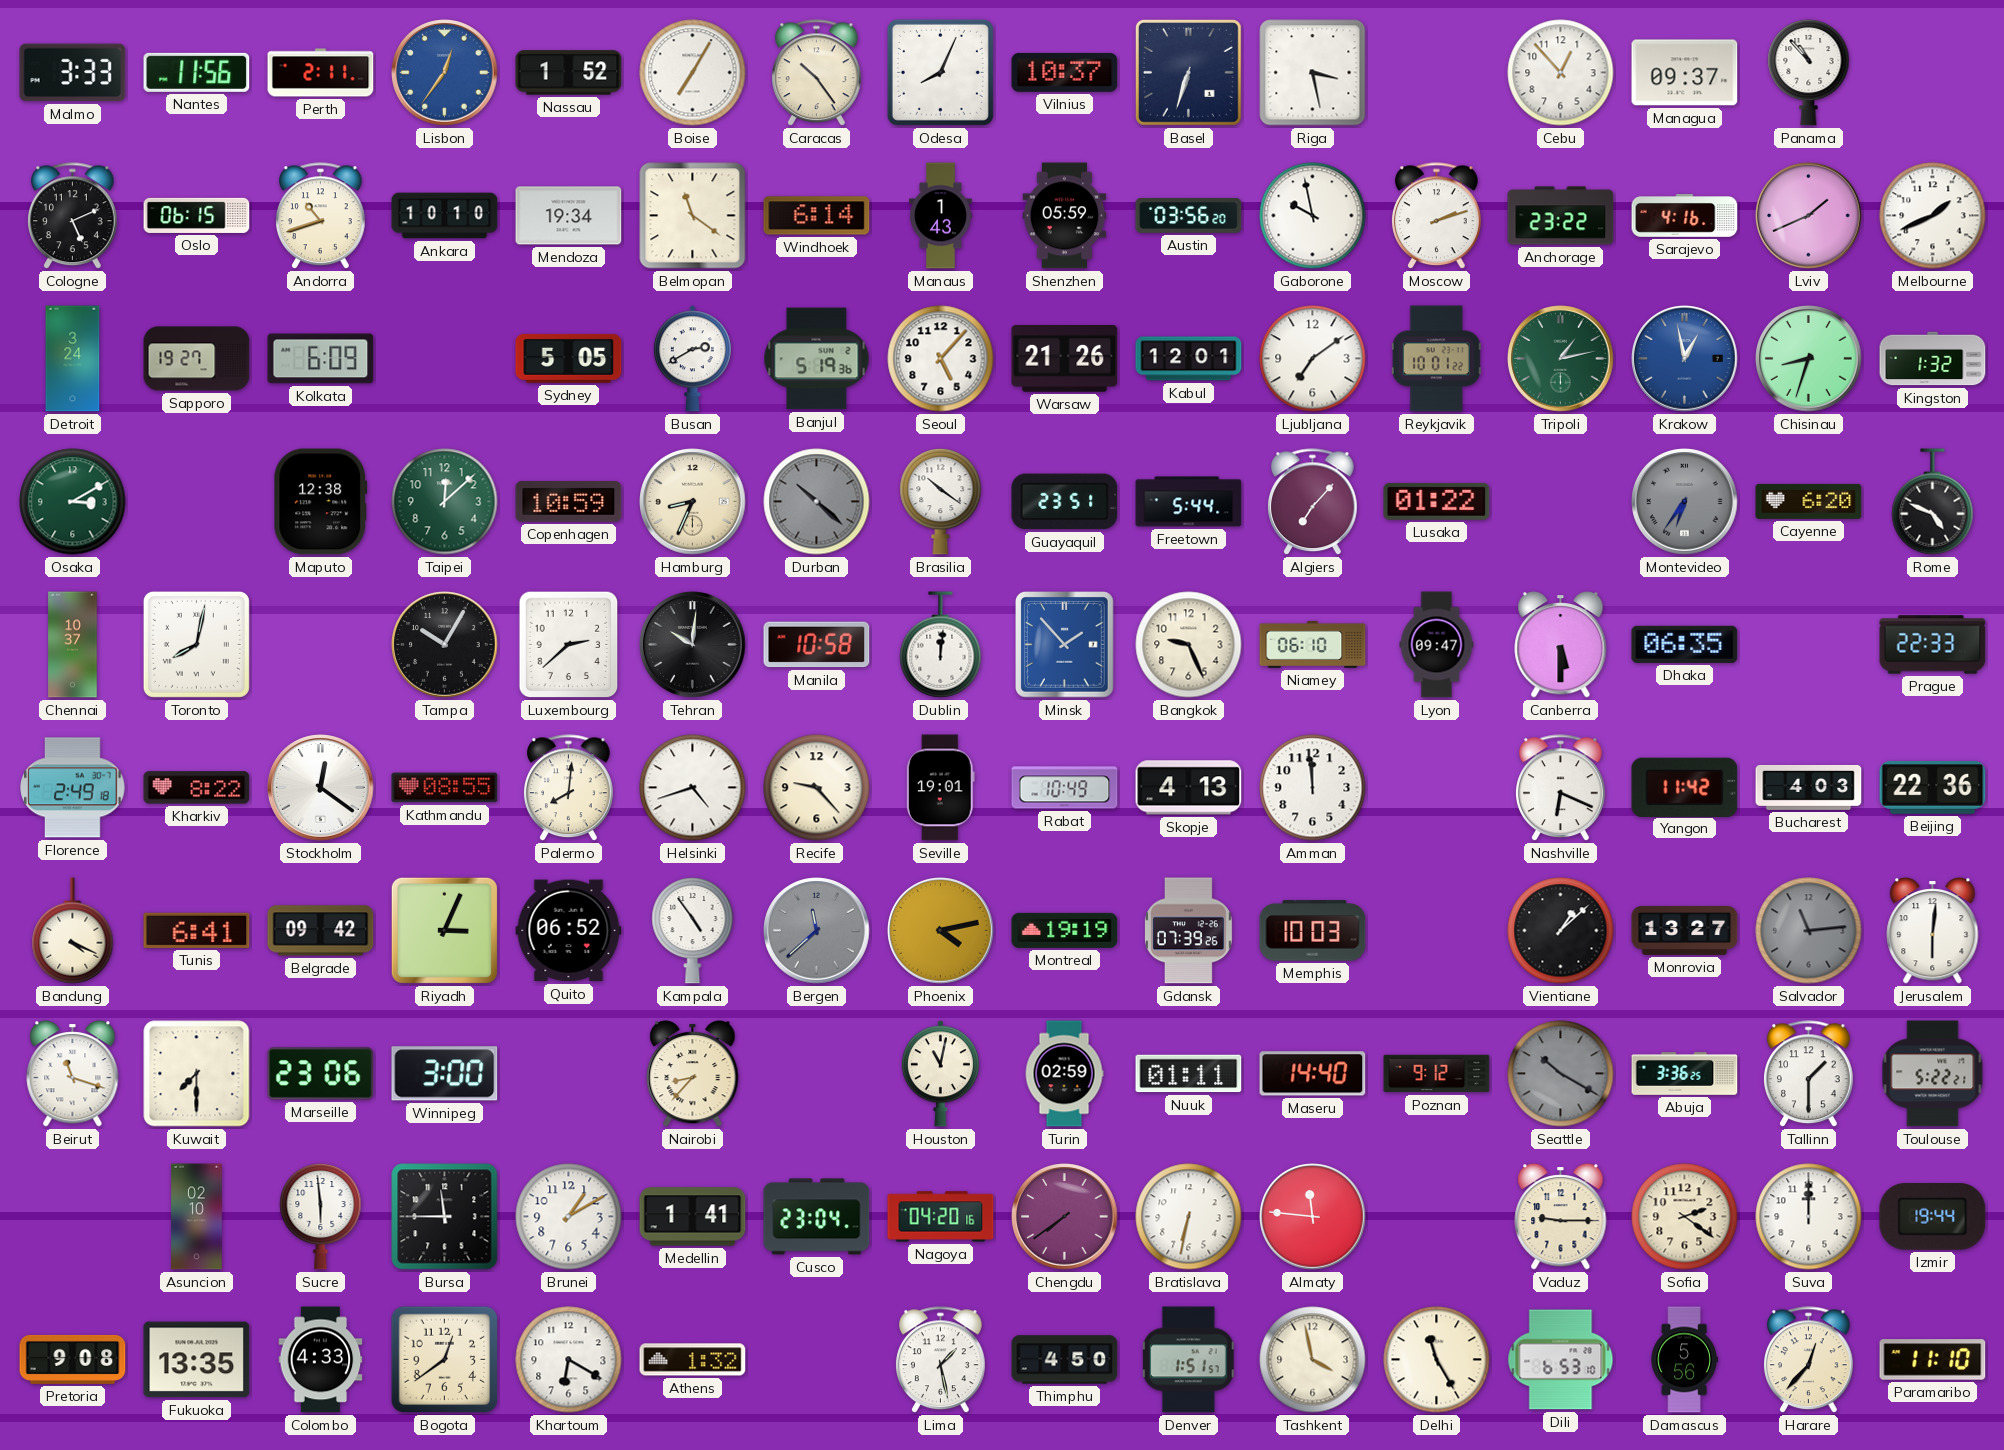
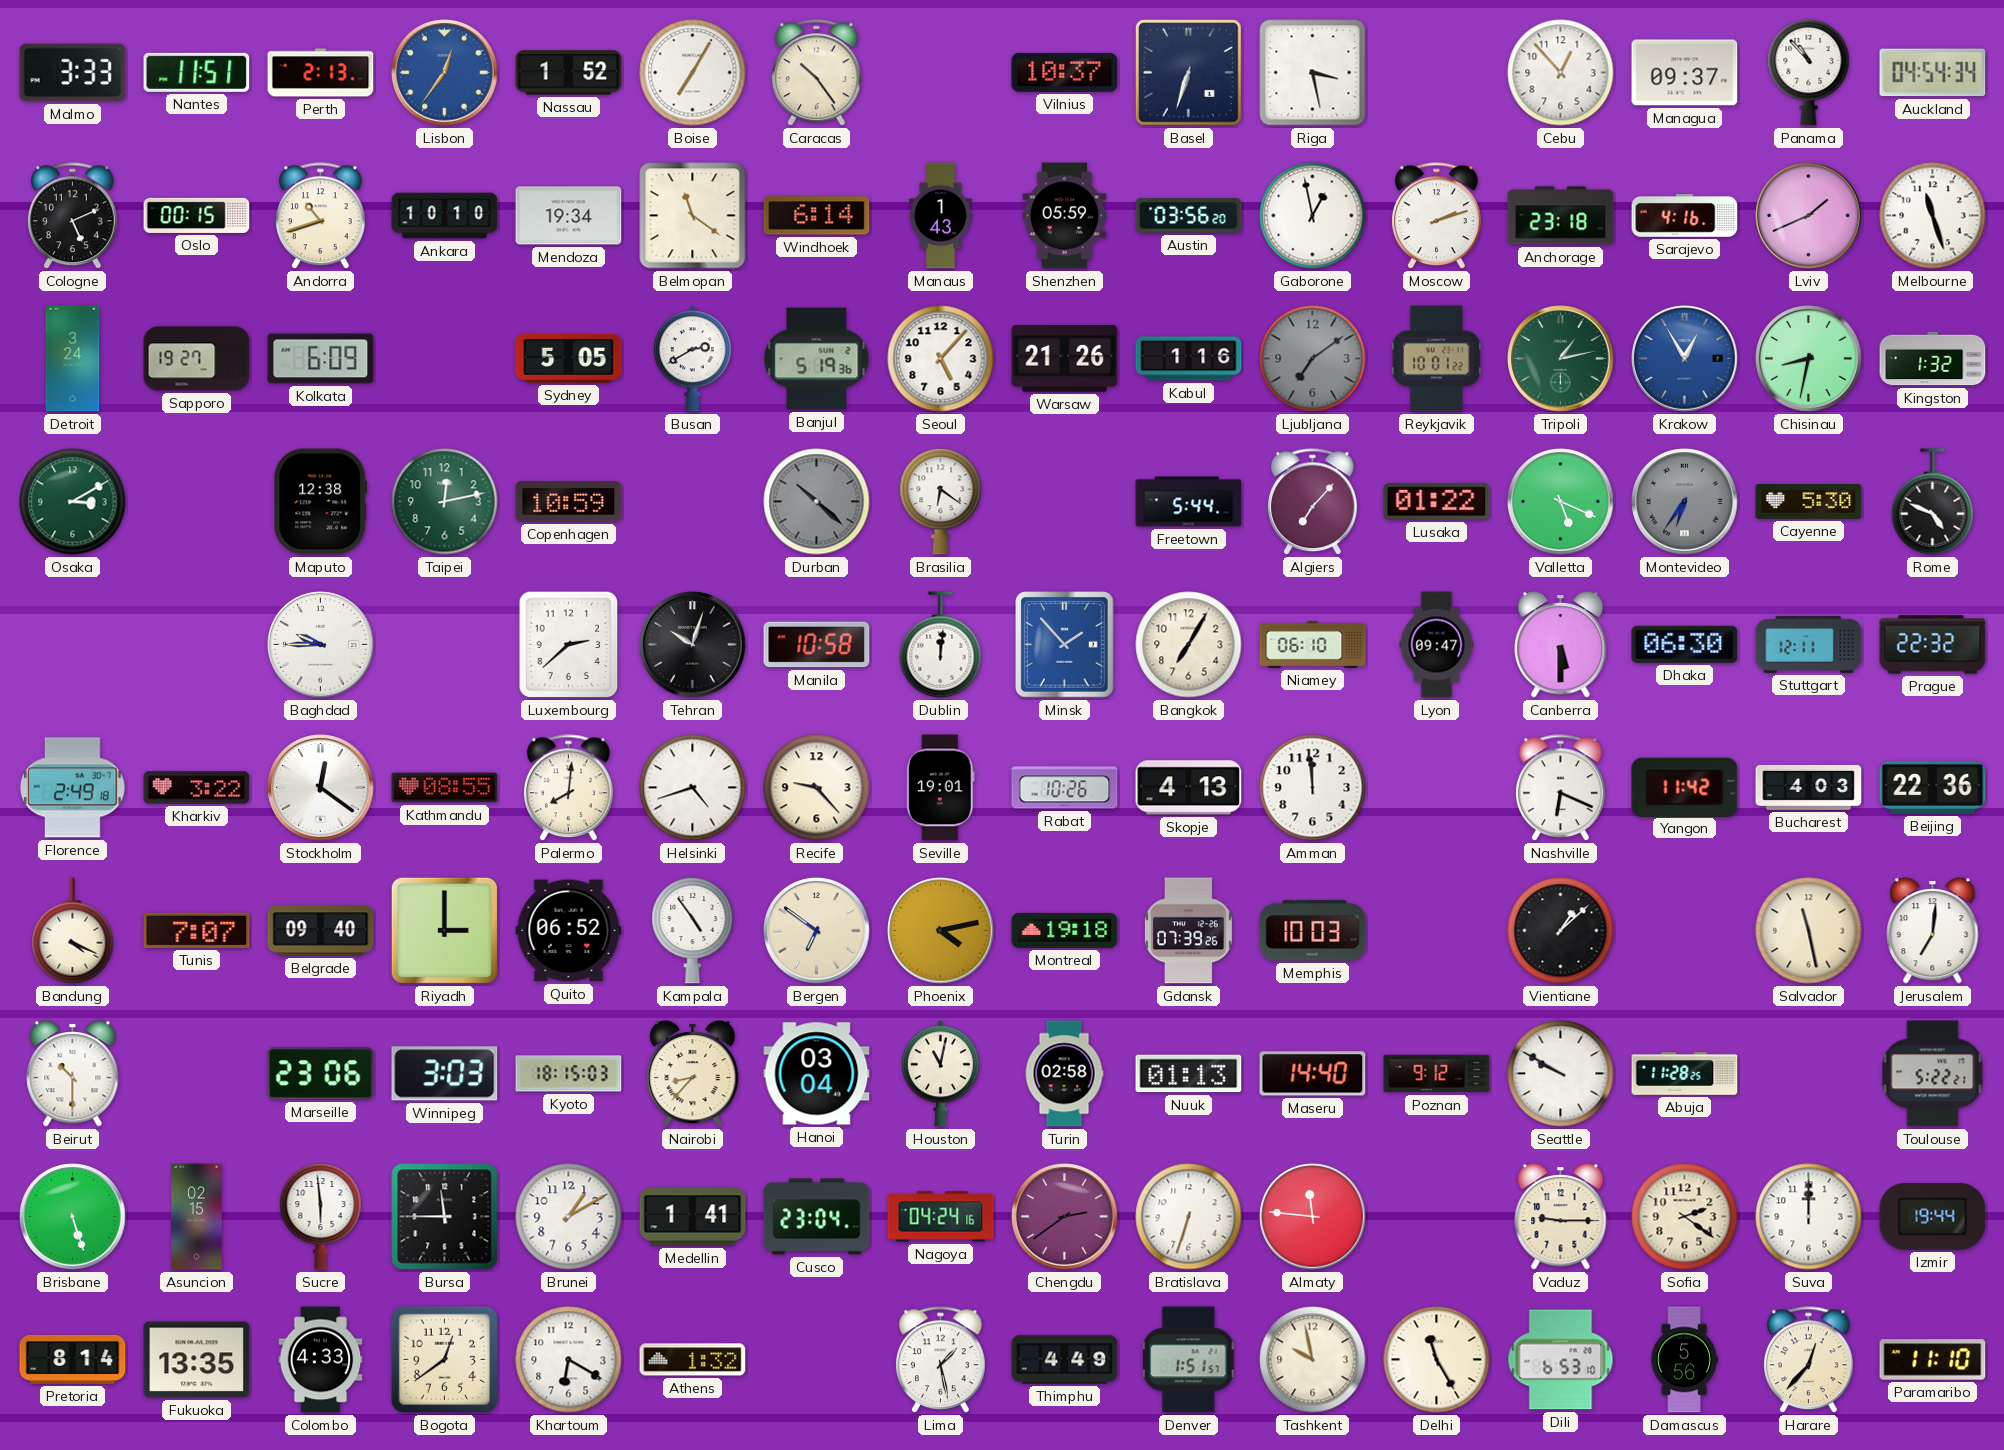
Nantes: 11:56 -> 11:51 (197, 72)
Perth: 2:11 -> 2:13 (321, 73)
Odesa: 8:04 -> none (940, 72)
Auckland: none -> 04:54 (1933, 73)
Oslo: 06:15 -> 00:15 (197, 215)
Gaborone: 9:58 -> 12:58 (1313, 216)
Anchorage: 23:22 -> 23:18 (1561, 216)
Melbourne: 1:41 -> 11:27 (1933, 216)
Kabul: 12:01 -> 1:16 (1189, 359)
Ljubljana dial: white -> grey (1313, 359)
Krakow: 12:58 -> 12:55 (1685, 359)
Chisinau: 8:33 -> 8:32 (1809, 359)
Taipei: 12:08 -> 12:13 (445, 502)
Hamburg: 8:34 -> none (693, 502)
Brasilia: 10:21 -> 6:21 (941, 501)
Guayaquil: 23:51 -> none (1065, 502)
Valletta: none -> 5:19 (1561, 502)
Cayenne: 6:20 -> 5:30 (1809, 501)
Chennai: 10:37 -> none (73, 645)
Toronto: 8:02 -> none (196, 644)
Baghdad: none -> 9:45 (321, 645)
Tampa: 10:05 -> none (445, 645)
Tehran: 10:01 -> 10:03 (693, 645)
Bangkok: 9:26 -> 7:05 (1189, 645)
Dhaka: 06:35 -> 06:30 (1685, 644)
Stuttgart: none -> 12:11 (1809, 645)
Prague: 22:33 -> 22:32 (1933, 645)
Kharkiv: 8:22 -> 3:22 (197, 788)
Rabat: 10:49 -> 10:26 (1065, 788)
Tunis: 6:41 -> 7:07 (197, 930)
Belgrade: 09:42 -> 09:40 (321, 931)
Riyadh: 3:04 -> 3:00 (444, 930)
Bergen: 11:38 -> 6:51 (817, 931)
Bergen dial: grey -> cream (817, 931)
Montreal: 19:19 -> 19:18 (1065, 930)
Monrovia: 13:27 -> none (1685, 930)
Salvador: 11:14 -> 11:28 (1809, 931)
Salvador dial: grey -> cream (1809, 931)
Jerusalem: 6:01 -> 7:01 (1933, 931)
Beirut: 11:18 -> 10:30 (73, 1074)
Kuwait: 7:30 -> none (197, 1074)
Winnipeg: 3:00 -> 3:03 (445, 1074)
Kyoto: none -> 18:15 (569, 1074)
Hanoi: none -> 03:04 (817, 1074)
Turin: 02:59 -> 02:58 (1064, 1074)
Nuuk: 01:11 -> 01:13 (1189, 1074)
Seattle: 10:20 -> 9:50 (1561, 1074)
Seattle dial: grey -> white (1561, 1074)
Abuja: 3:36 -> 11:28 (1685, 1074)
Tallinn: 1:30 -> none (1809, 1074)
Brisbane: none -> 5:27 (73, 1217)
Asuncion: 02:10 -> 02:15 (197, 1217)
Nagoya: 04:20 -> 04:24 (941, 1217)
Chengdu: 7:39 -> 2:39 (1065, 1217)
Bratislava: 6:32 -> 6:33 (1189, 1217)
Pretoria: 9:08 -> 8:14 (73, 1359)
Thimphu: 4:50 -> 4:49 (1065, 1360)
Tashkent: 3:58 -> 9:58 (1313, 1360)
